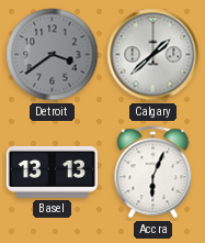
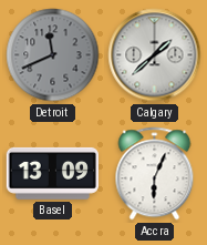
Detroit: 3:39 -> 11:41 (53, 55)
Basel: 13:13 -> 13:09 (52, 173)
